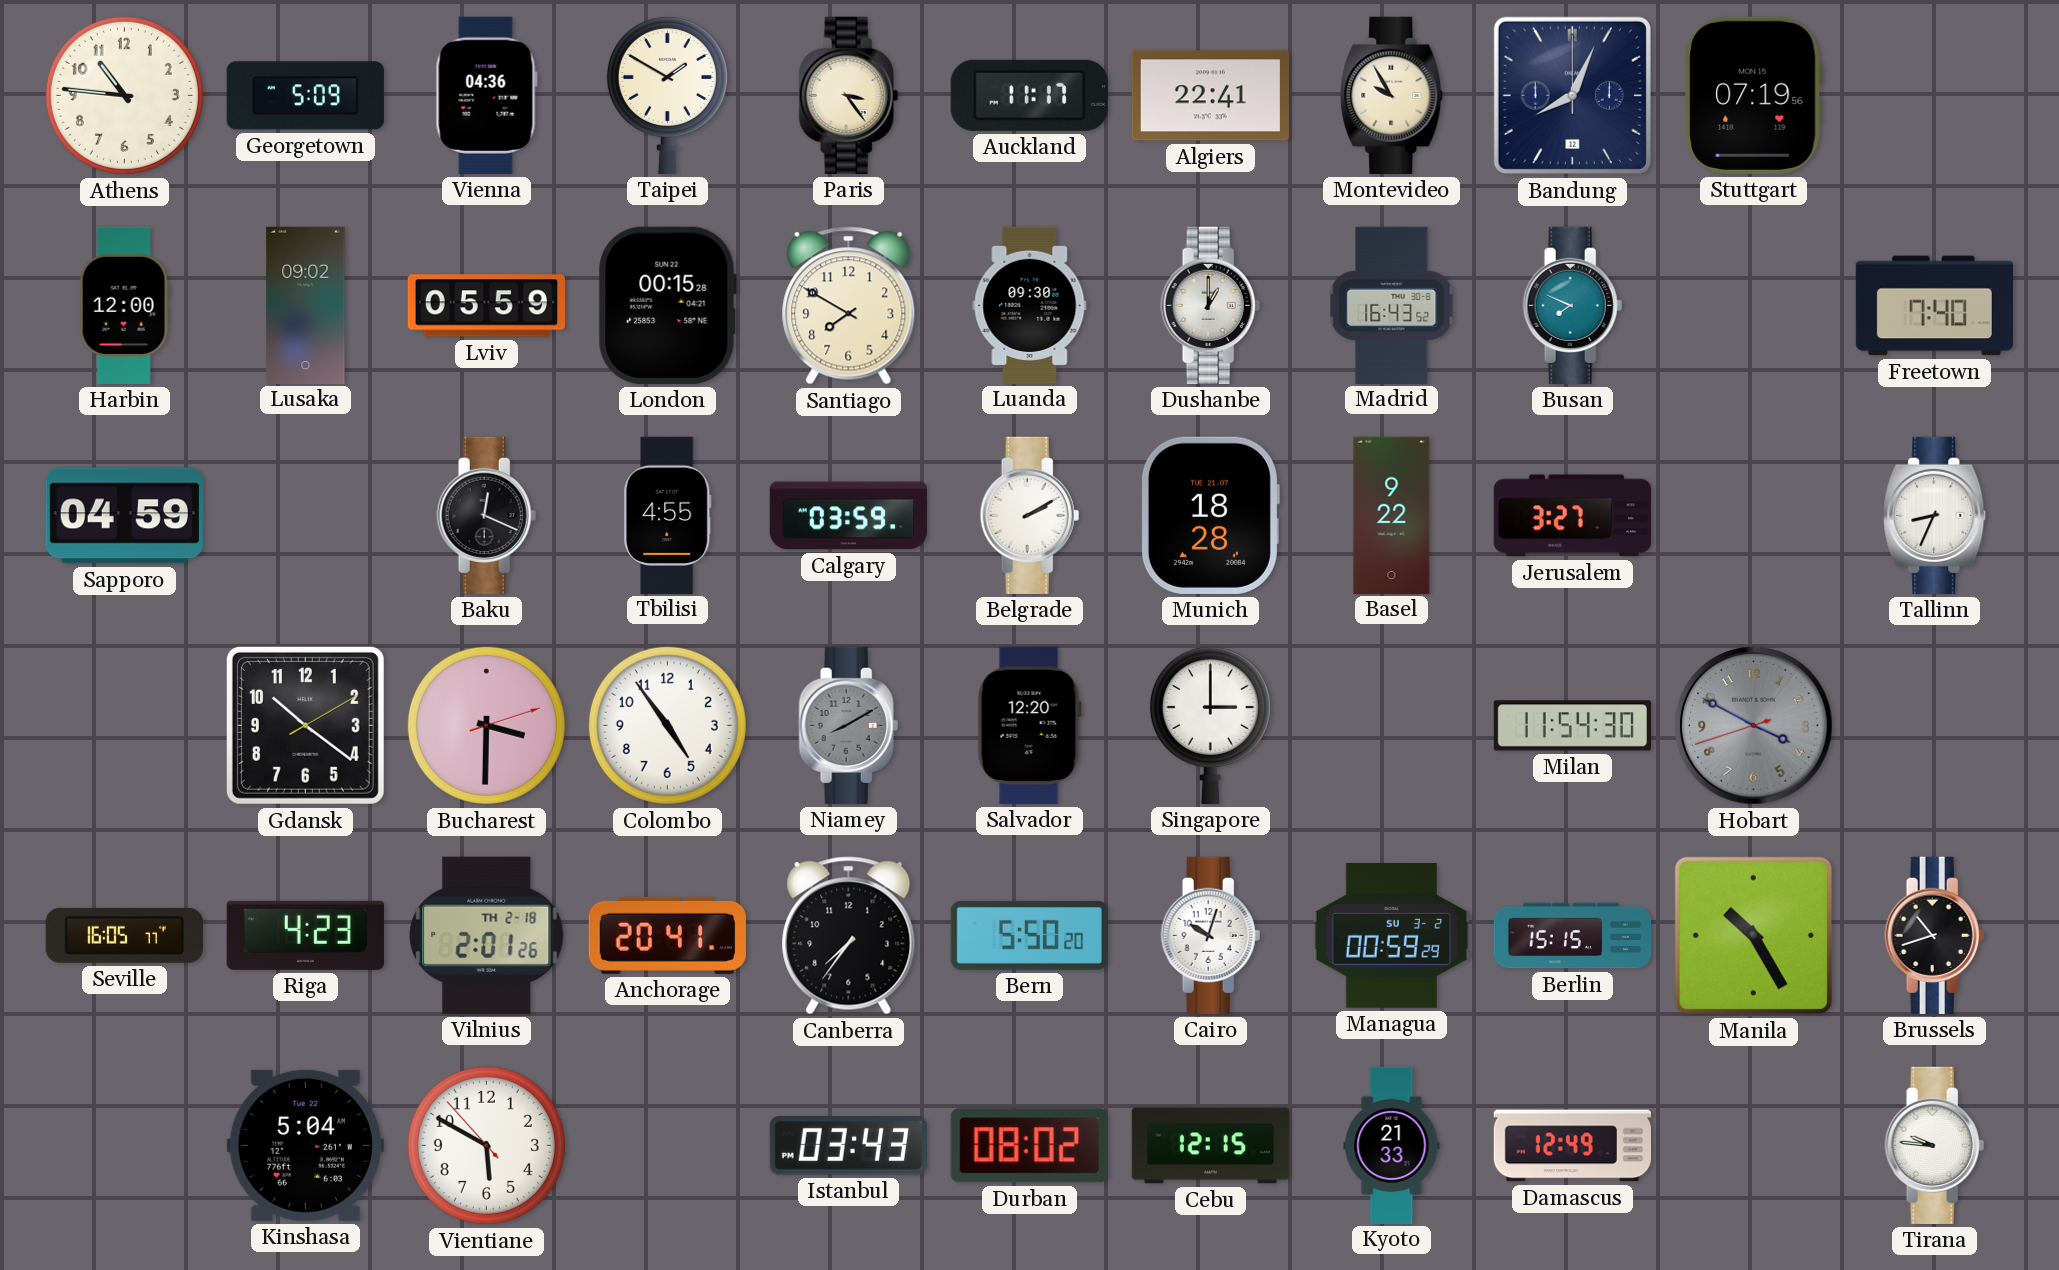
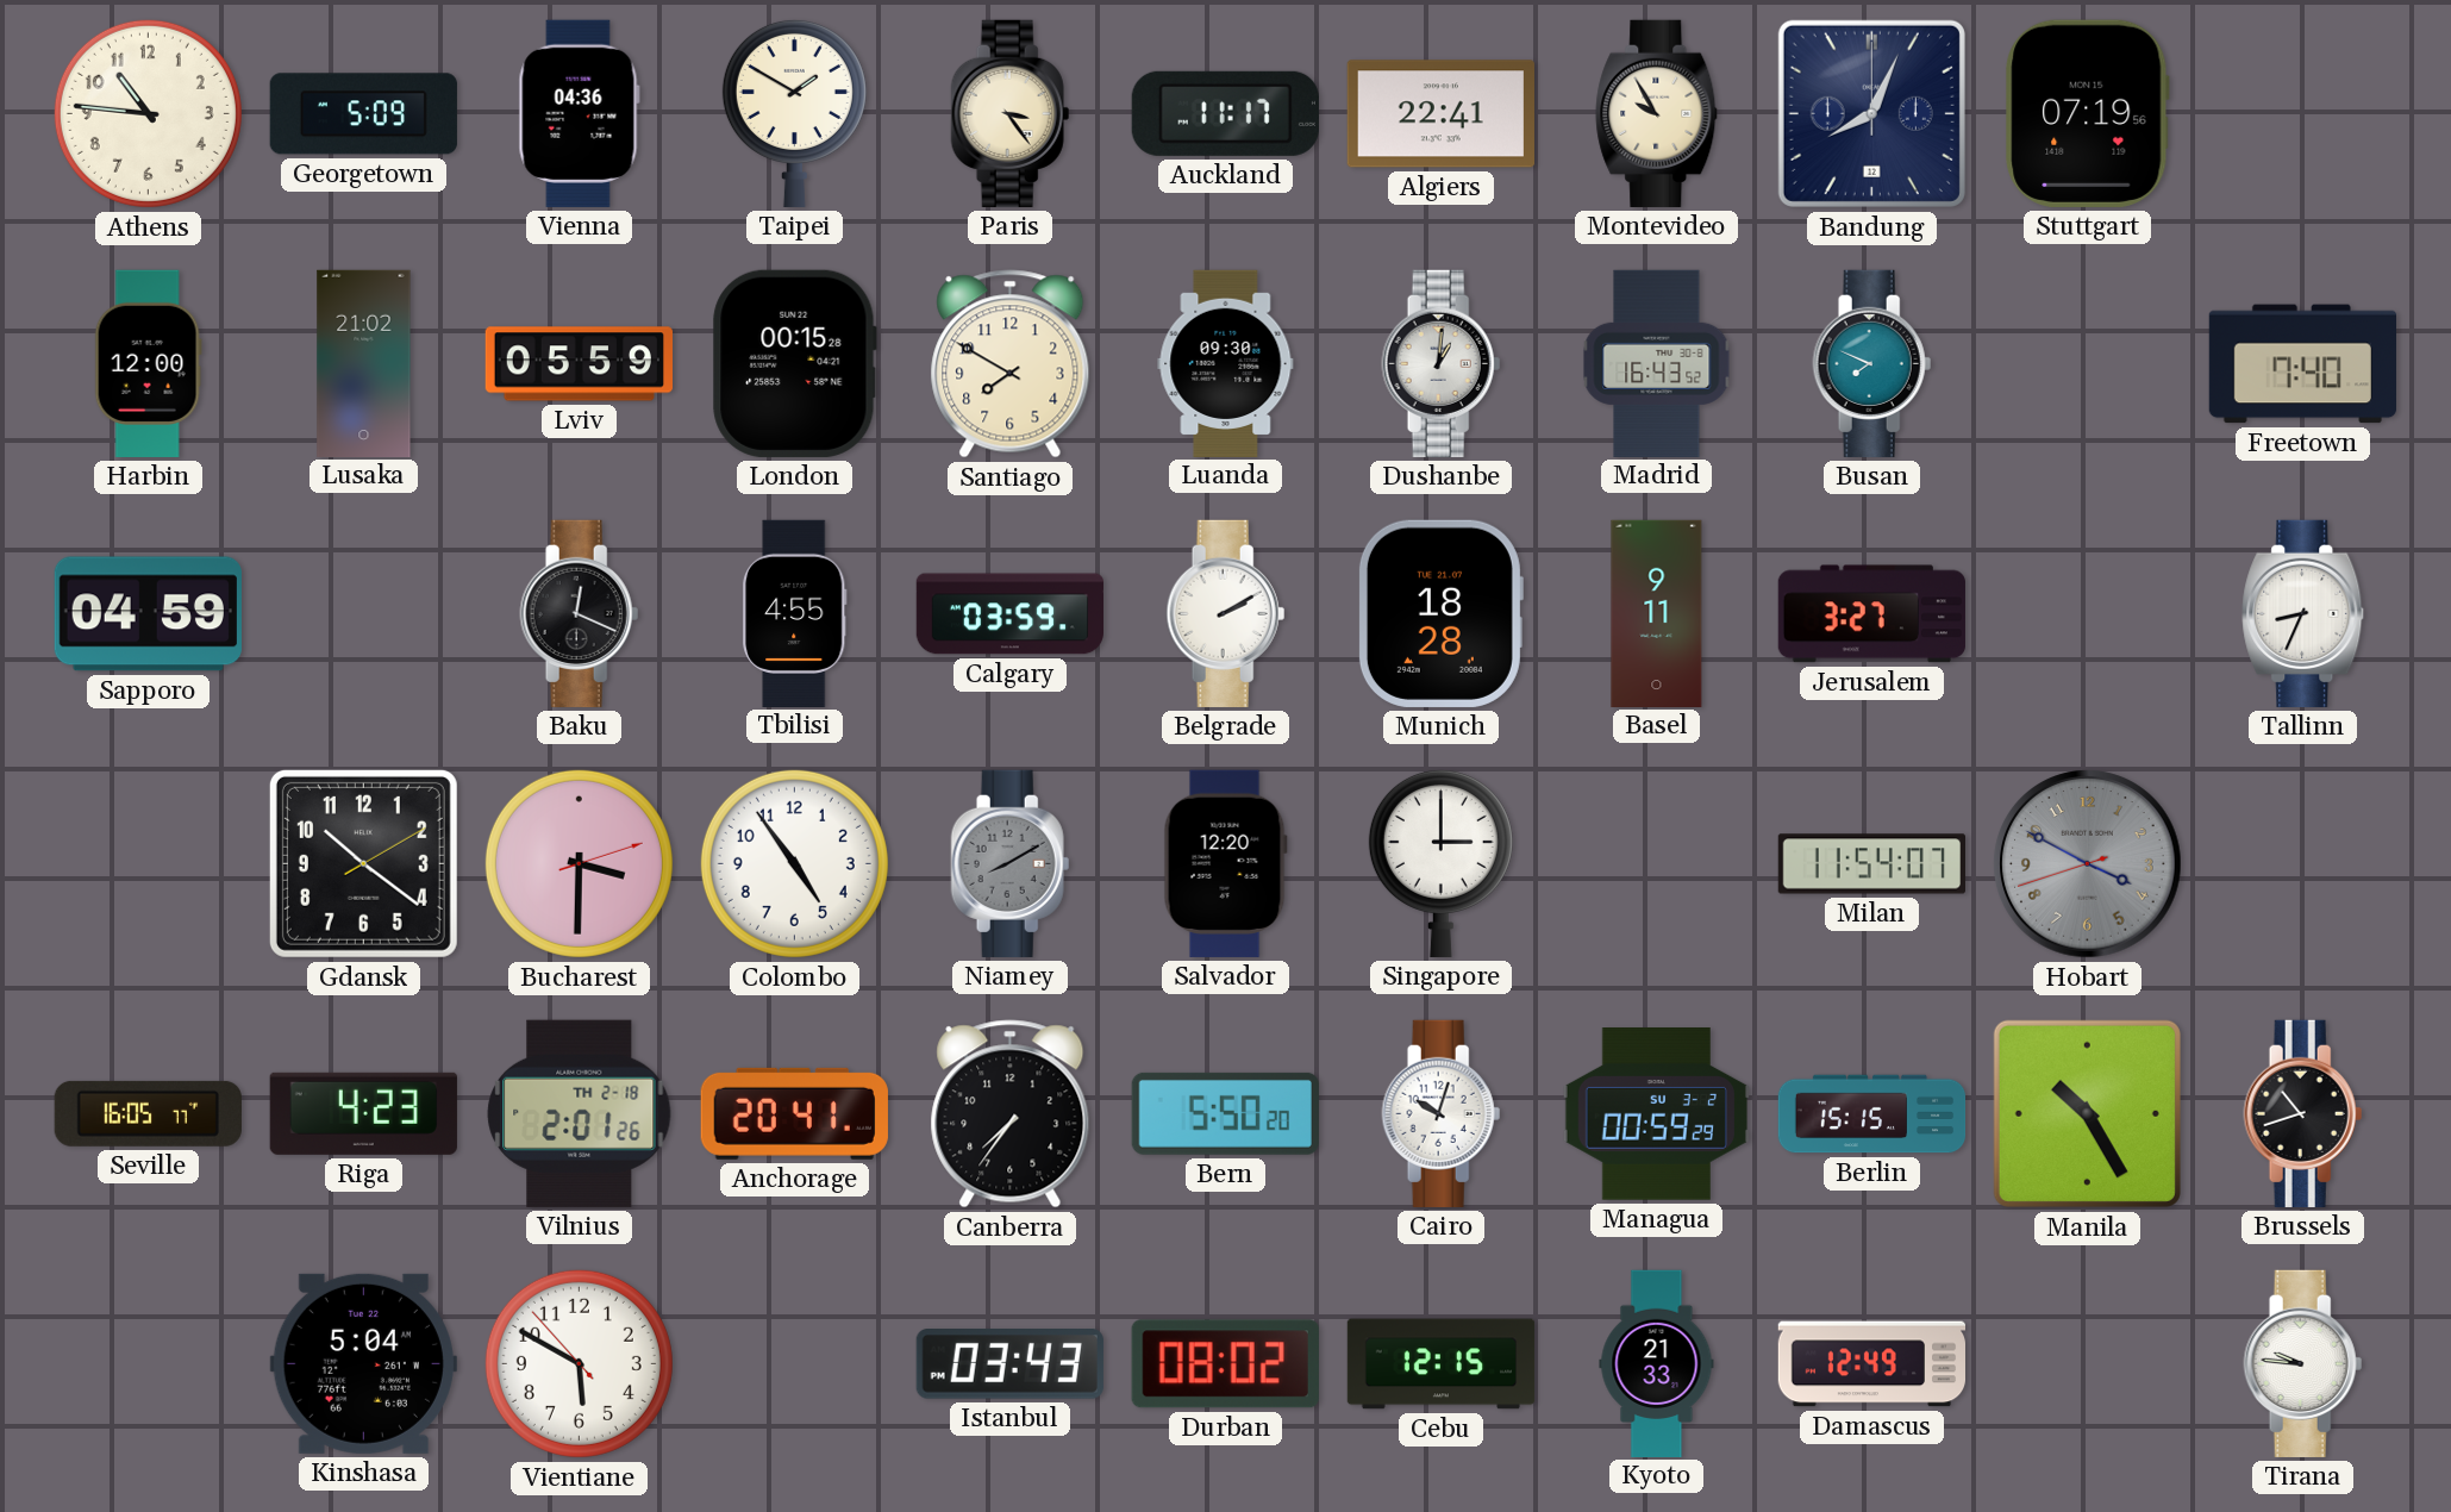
Lusaka: 09:02 -> 21:02 (364, 363)
Dushanbe: 1:00 -> 1:01 (1442, 363)
Basel: 9:22 -> 9:11 (1657, 613)
Milan: 11:54:30 -> 11:54:07 (1871, 864)
